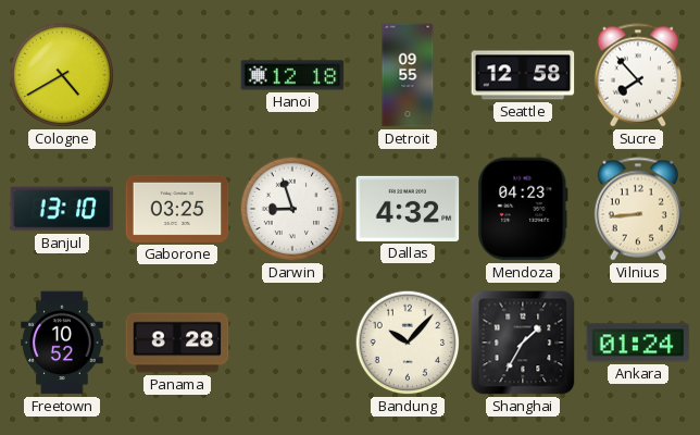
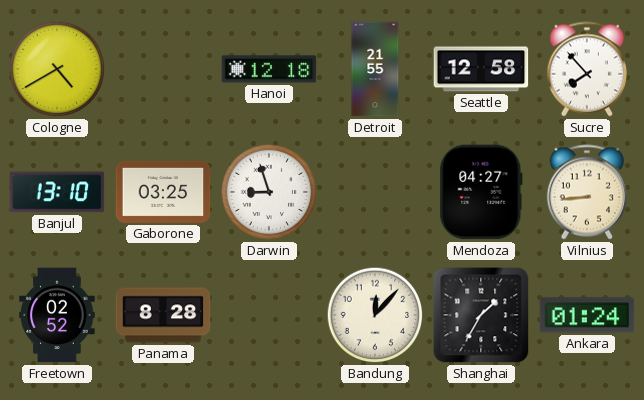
Detroit: 09:55 -> 21:55 (375, 69)
Dallas: 4:32 -> none (408, 209)
Mendoza: 04:23 -> 04:27 (481, 192)
Freetown: 10:52 -> 02:52 (57, 315)
Bandung: 10:07 -> 12:07 (375, 315)
